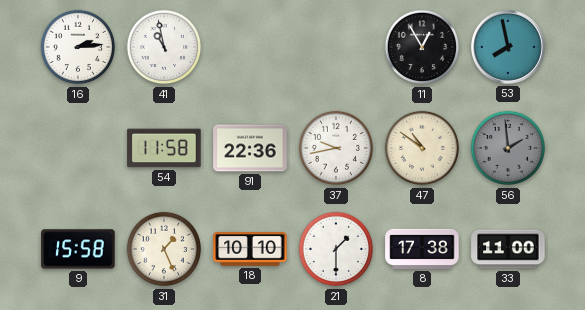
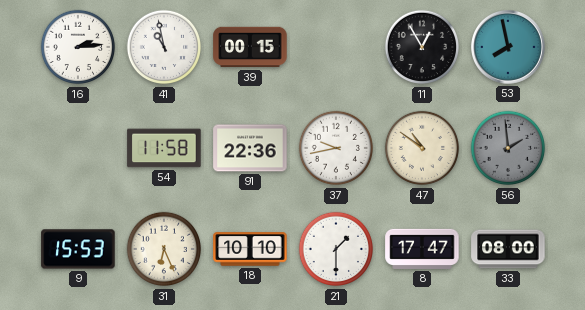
39: none -> 00:15 (250, 47)
9: 15:58 -> 15:53 (78, 249)
31: 1:26 -> 6:26 (164, 249)
8: 17:38 -> 17:47 (422, 249)
33: 11:00 -> 08:00 (508, 249)
